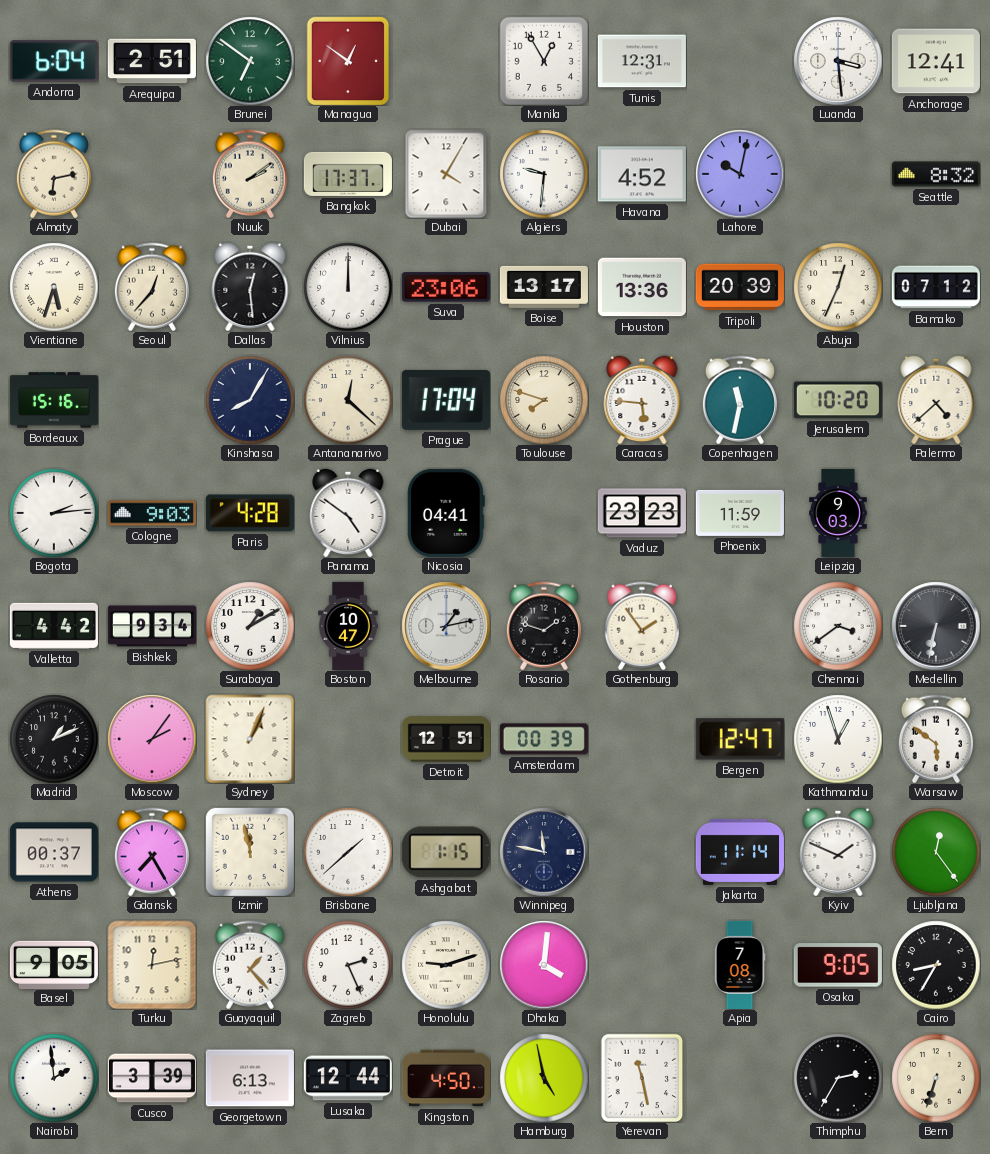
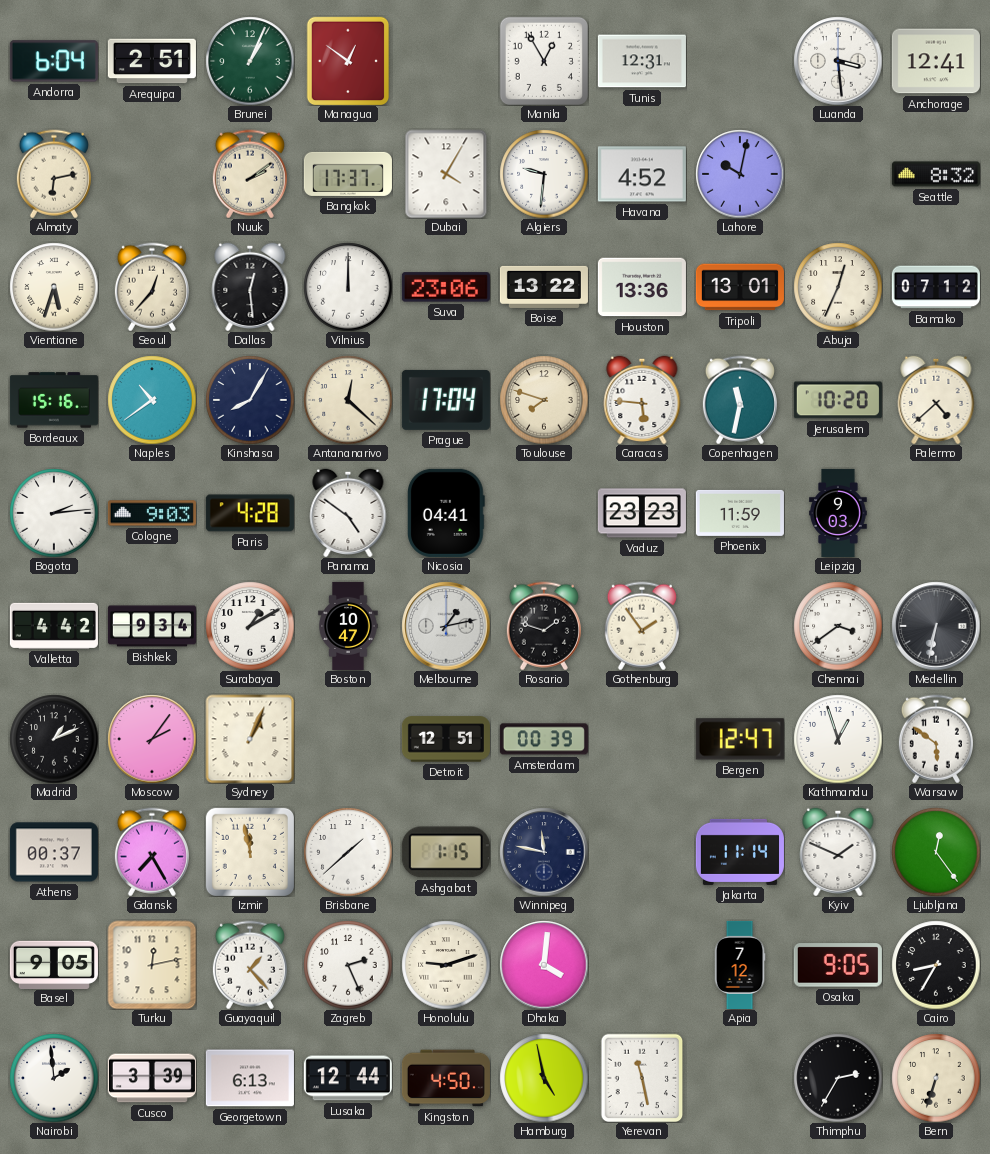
Brunei: 6:51 -> 1:04 (250, 61)
Boise: 13:17 -> 13:22 (544, 287)
Tripoli: 20:39 -> 13:01 (740, 287)
Naples: none -> 10:39 (152, 400)
Apia: 7:08 -> 7:12 (740, 965)
